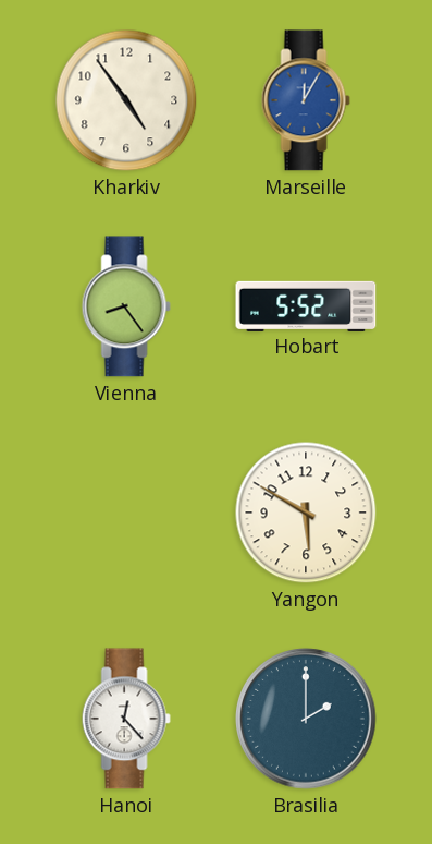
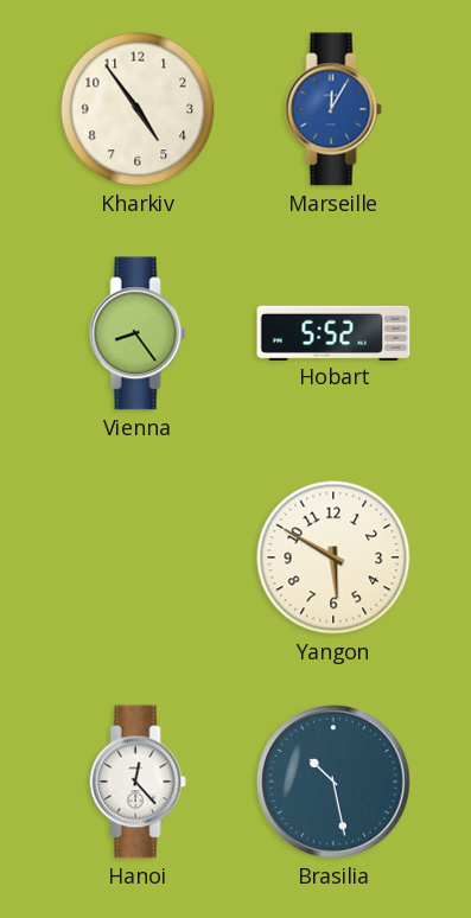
Brasilia: 2:00 -> 10:28 (333, 782)
